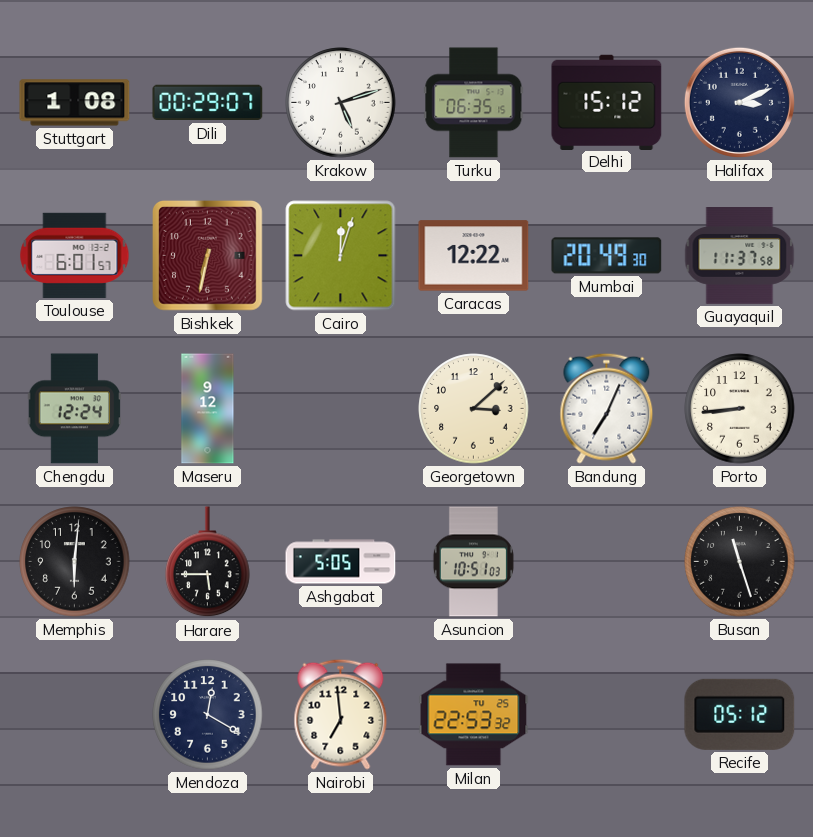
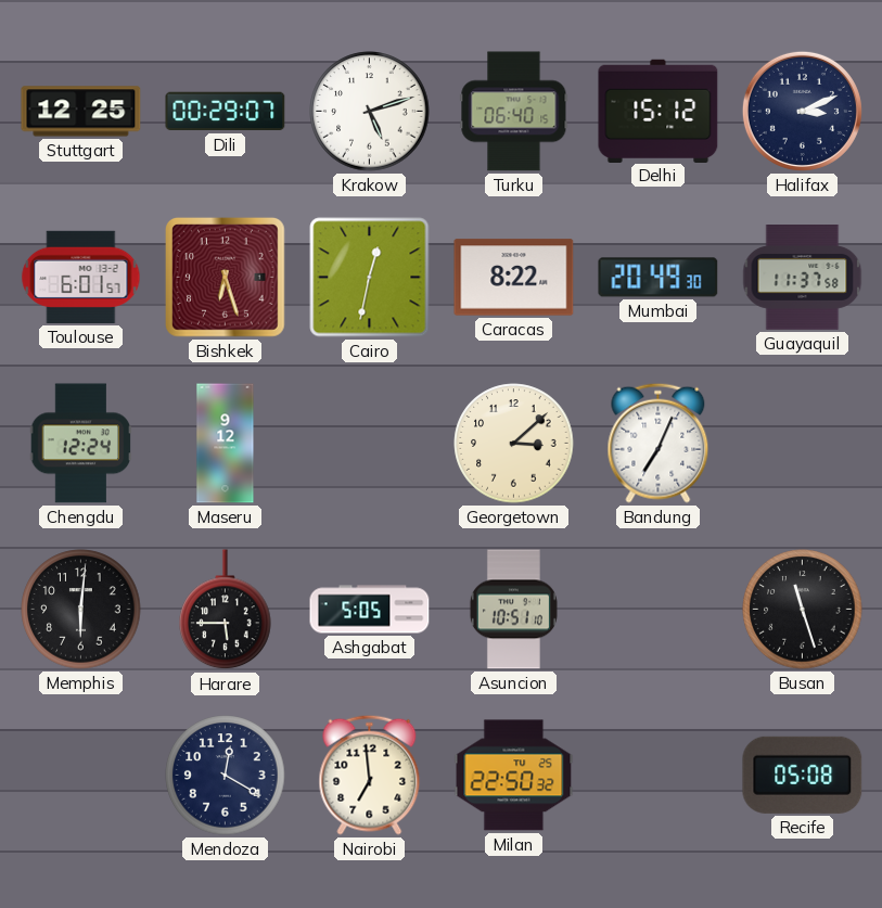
Stuttgart: 1:08 -> 12:25 (81, 112)
Turku: 06:35 -> 06:40 (514, 112)
Bishkek: 6:32 -> 6:27 (226, 278)
Cairo: 12:03 -> 12:32 (370, 278)
Caracas: 12:22 -> 8:22 (514, 278)
Porto: 8:44 -> none (740, 409)
Asuncion: 10:51:03 -> 10:51:10 (513, 610)
Milan: 22:53 -> 22:50 (514, 776)
Recife: 05:12 -> 05:08 (803, 775)
